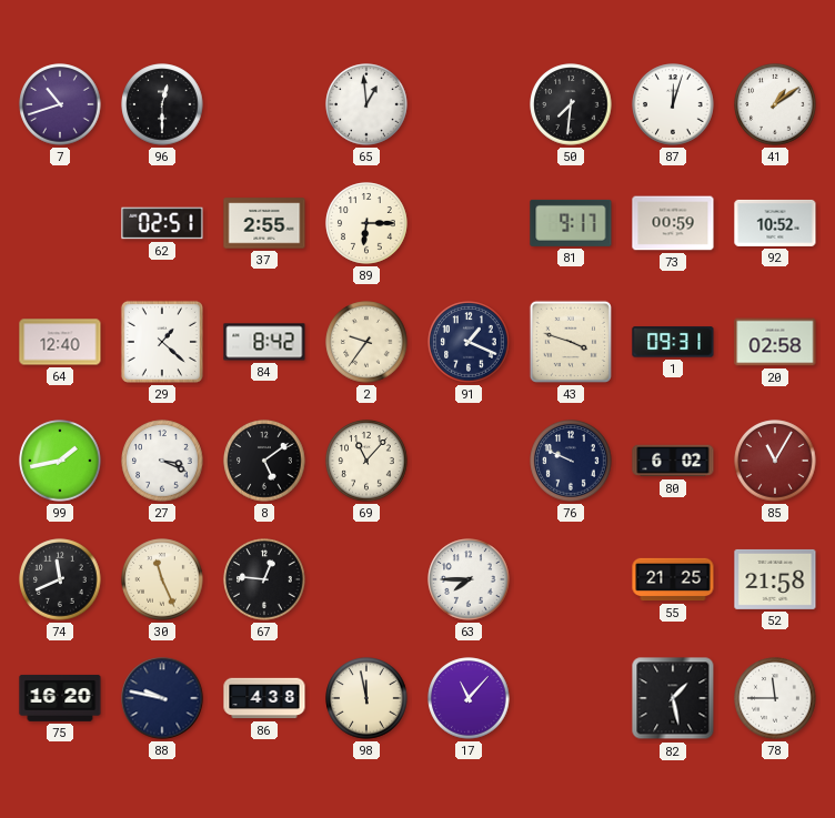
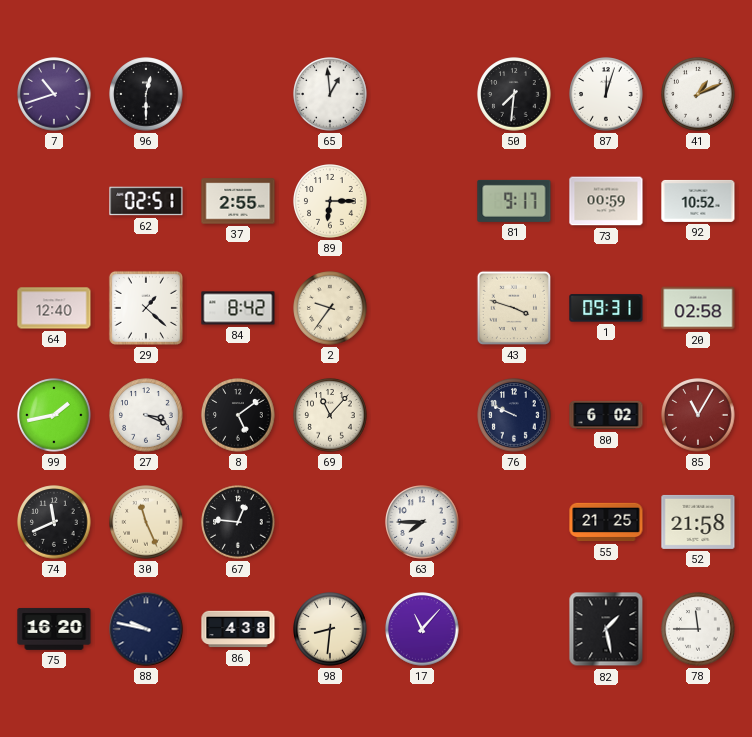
41: 1:09 -> 1:11 (698, 94)
91: 1:19 -> none (469, 342)
98: 11:58 -> 8:31 (330, 629)
